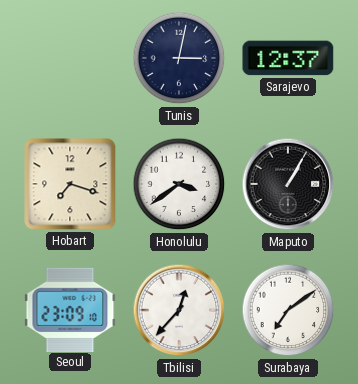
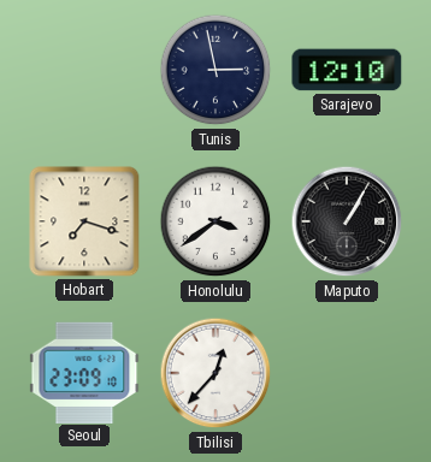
Tunis: 3:02 -> 2:58 (215, 70)
Sarajevo: 12:37 -> 12:10 (347, 70)
Surabaya: 7:09 -> none (288, 310)
